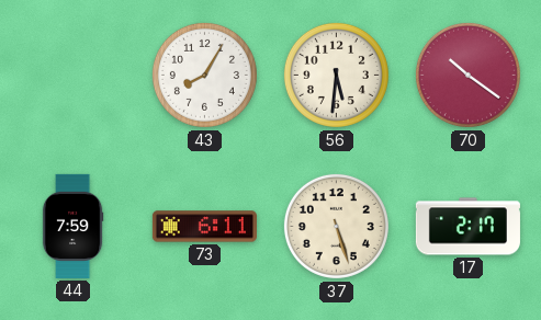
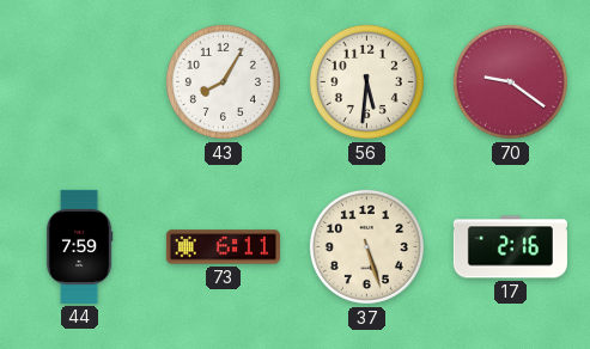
70: 10:21 -> 9:21 (510, 81)
17: 2:17 -> 2:16 (510, 247)
